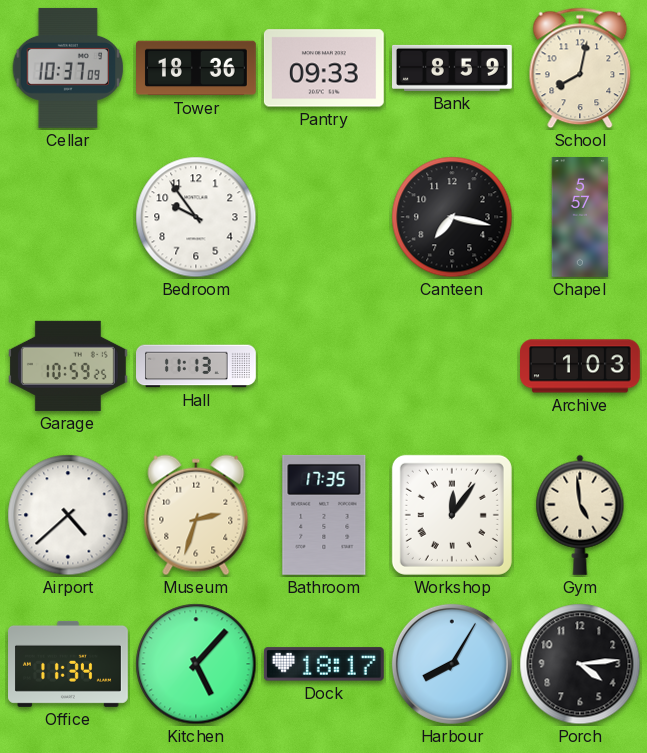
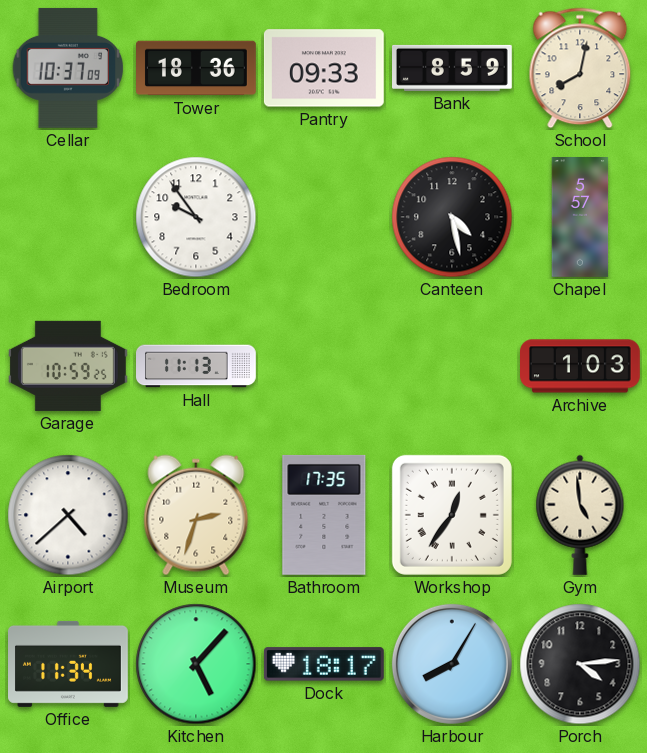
Canteen: 7:17 -> 4:28 (452, 217)
Workshop: 12:06 -> 12:36 (452, 515)
